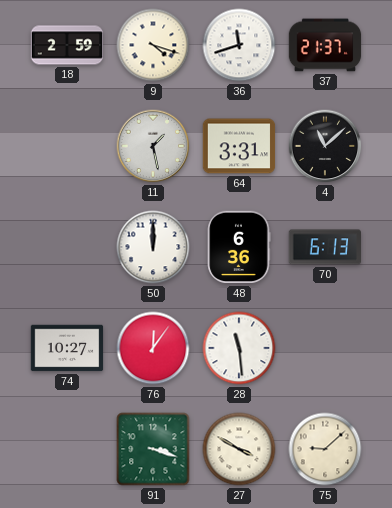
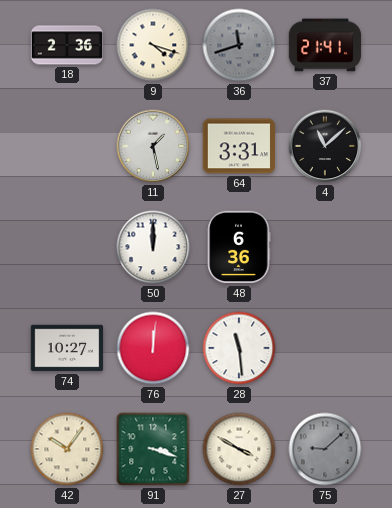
18: 2:59 -> 2:36 (67, 45)
36 dial: white -> grey (239, 45)
37: 21:37 -> 21:41 (325, 45)
70: 6:13 -> none (324, 247)
76: 12:06 -> 12:01 (153, 348)
42: none -> 10:06 (67, 449)
75 dial: cream -> grey (325, 449)
